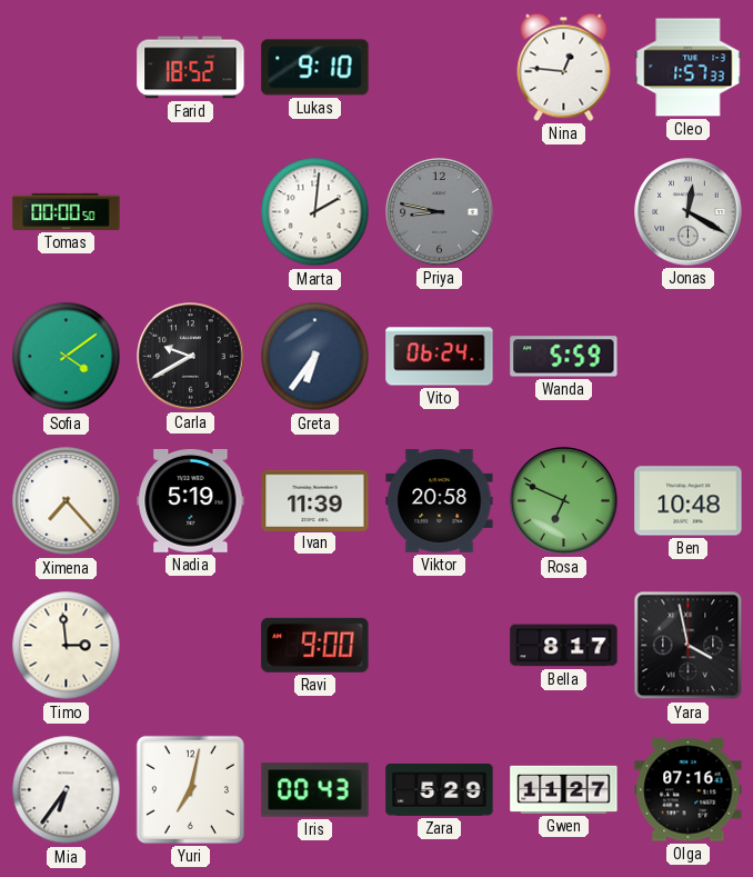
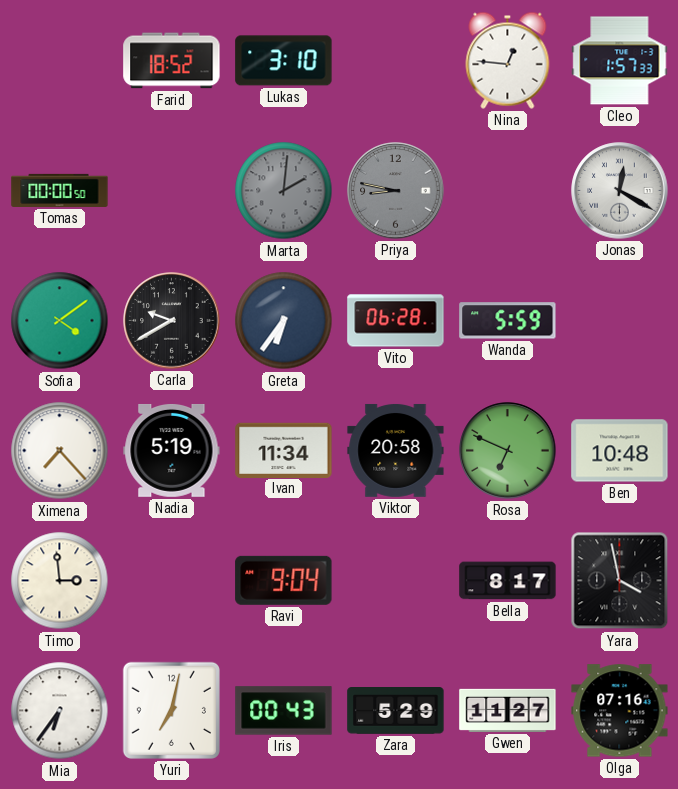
Lukas: 9:10 -> 3:10 (284, 61)
Marta dial: white -> grey (284, 191)
Vito: 06:24 -> 06:28 (396, 321)
Ivan: 11:39 -> 11:34 (284, 450)
Ravi: 9:00 -> 9:04 (284, 580)
